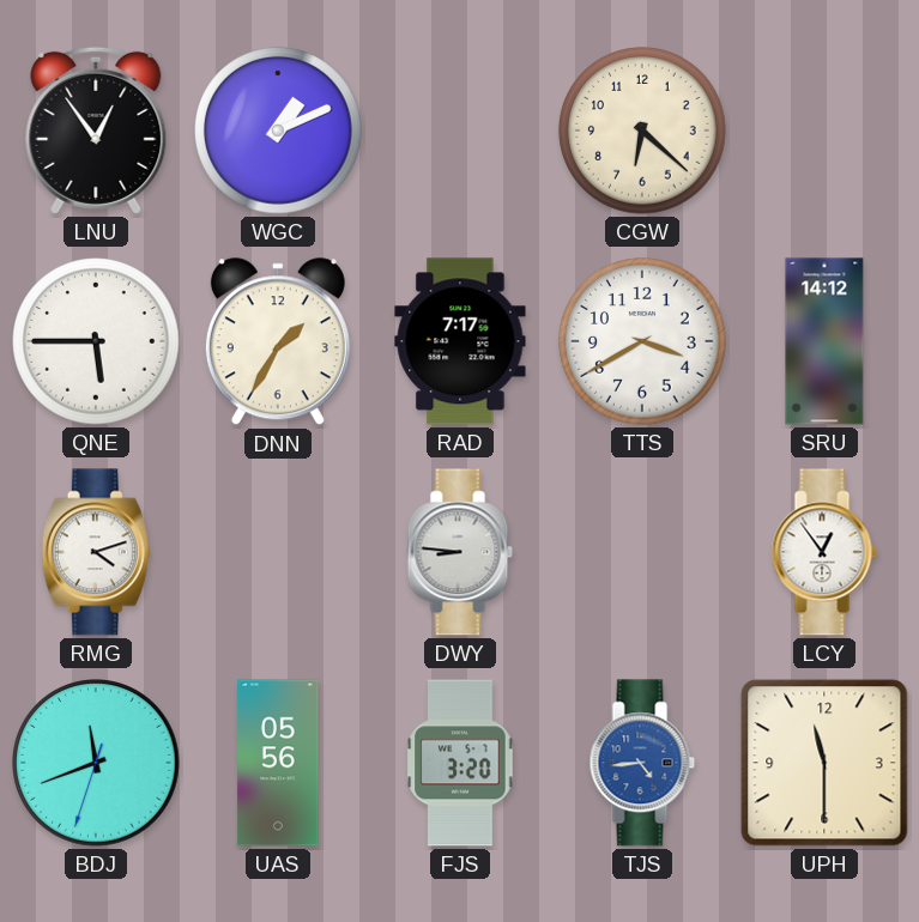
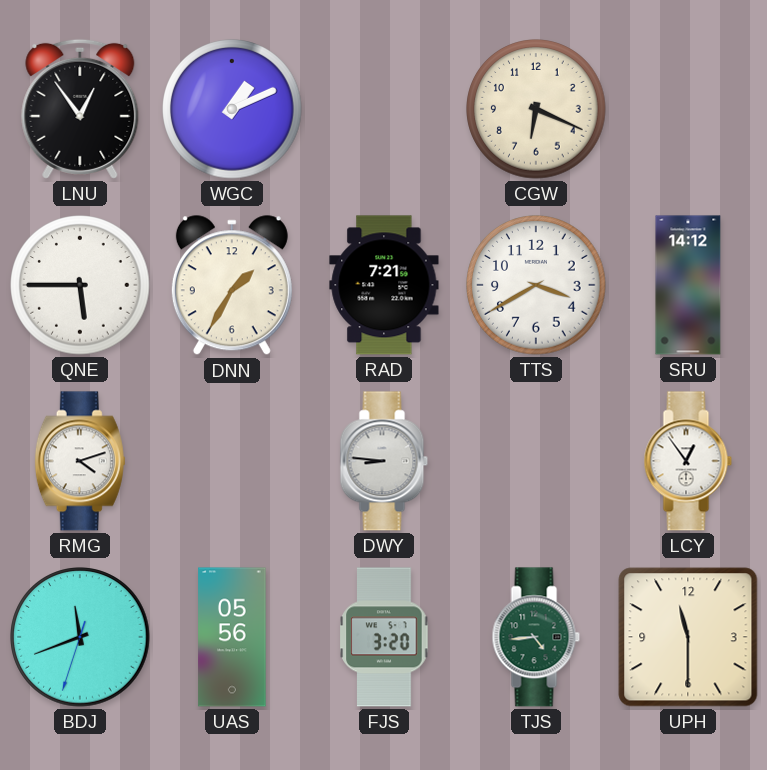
CGW: 6:22 -> 6:19 (536, 109)
RAD: 7:17 -> 7:21 (384, 285)
TJS dial: blue -> green (536, 637)
